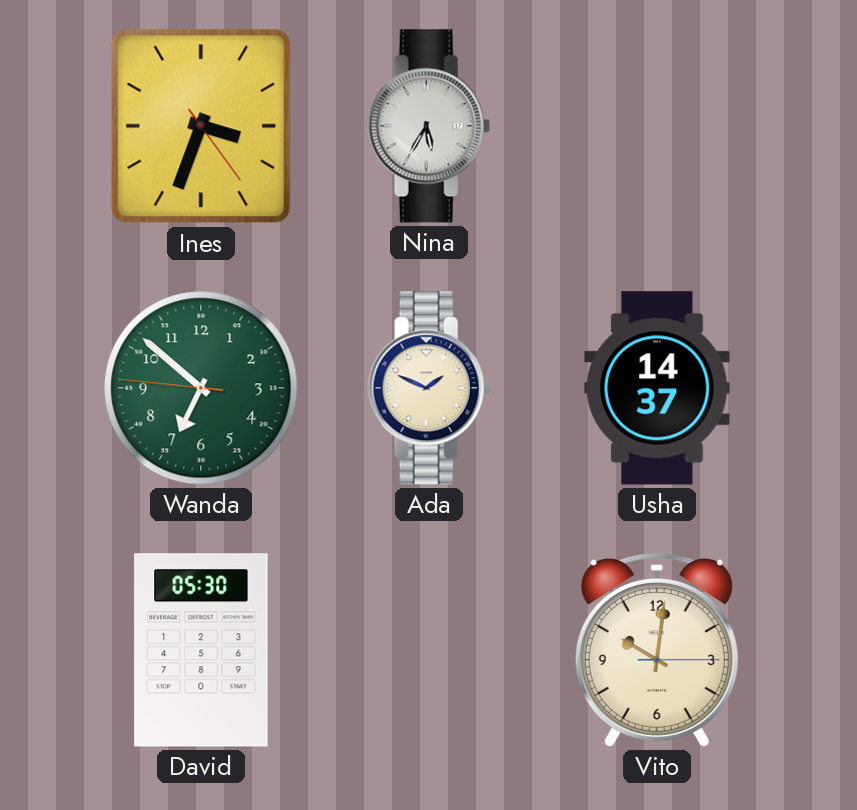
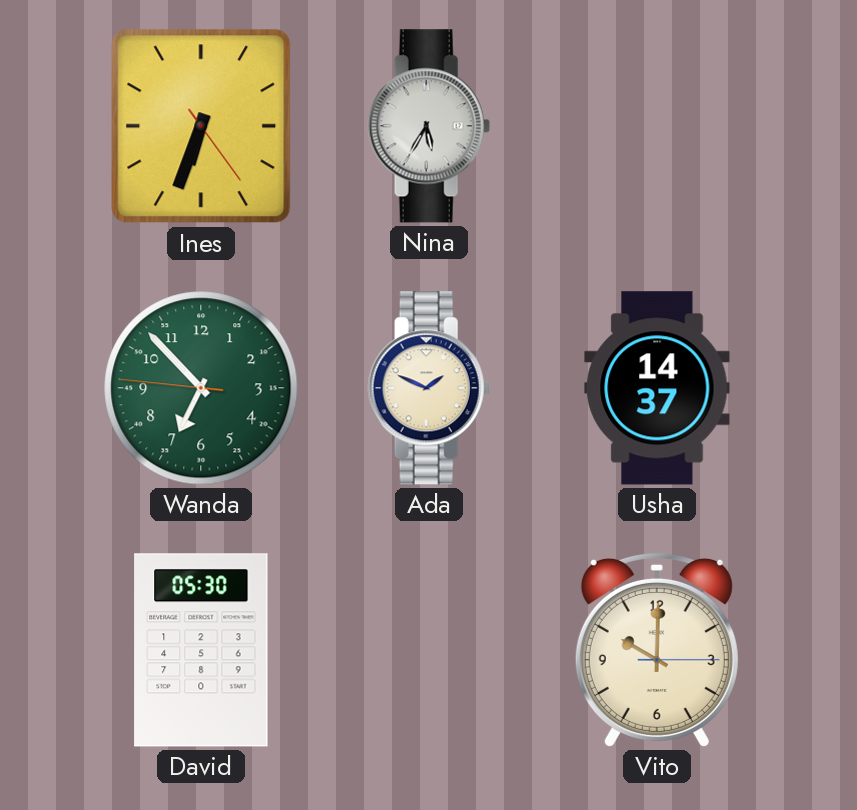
Ines: 3:33 -> 6:33 (201, 126)
Wanda: 6:51 -> 6:52 (201, 388)
Vito: 10:01 -> 10:00 (657, 650)
